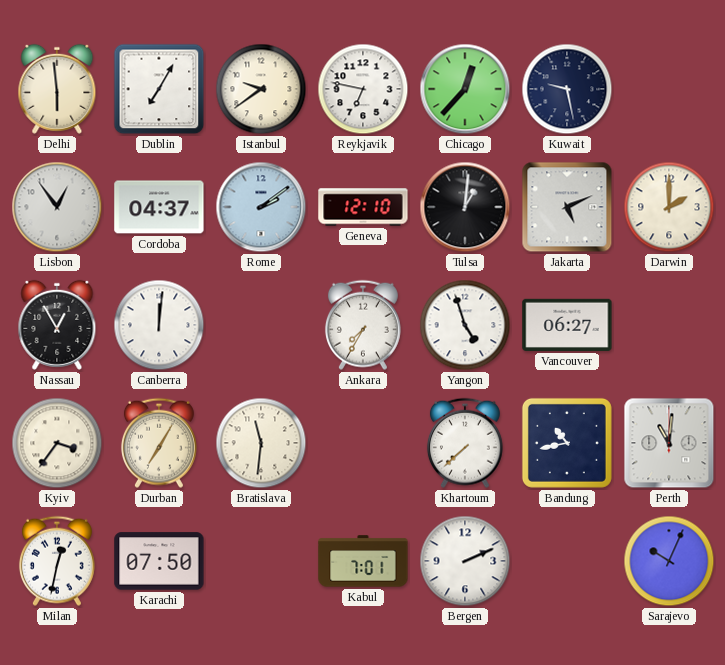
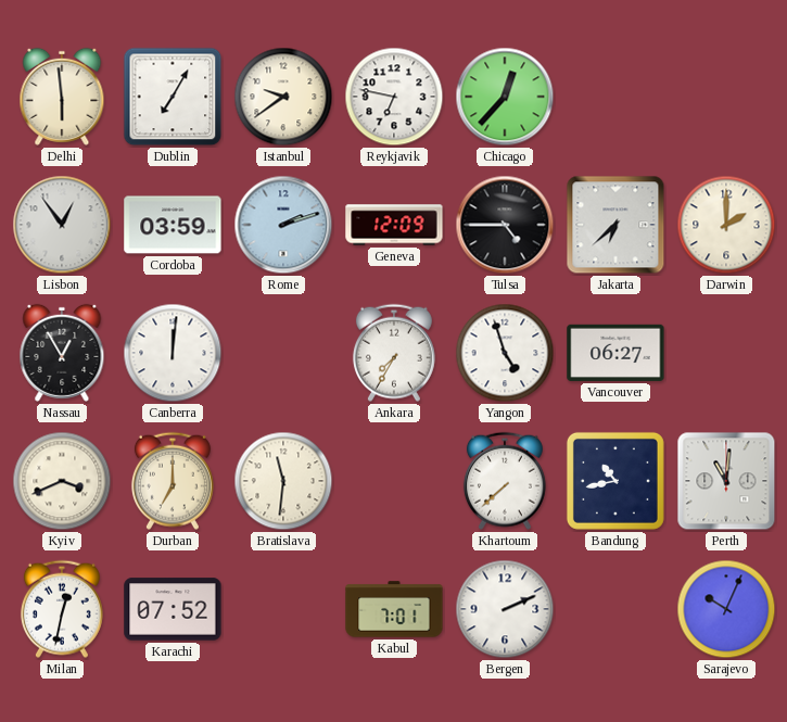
Kuwait: 9:28 -> none (567, 89)
Cordoba: 04:37 -> 03:59 (173, 225)
Rome: 2:09 -> 2:12 (283, 225)
Geneva: 12:10 -> 12:09 (394, 225)
Tulsa: 1:01 -> 4:45 (505, 225)
Jakarta: 5:11 -> 6:38 (615, 225)
Kyiv: 3:36 -> 3:41 (62, 481)
Durban: 7:05 -> 7:00 (173, 481)
Karachi: 07:50 -> 07:52 (173, 609)
